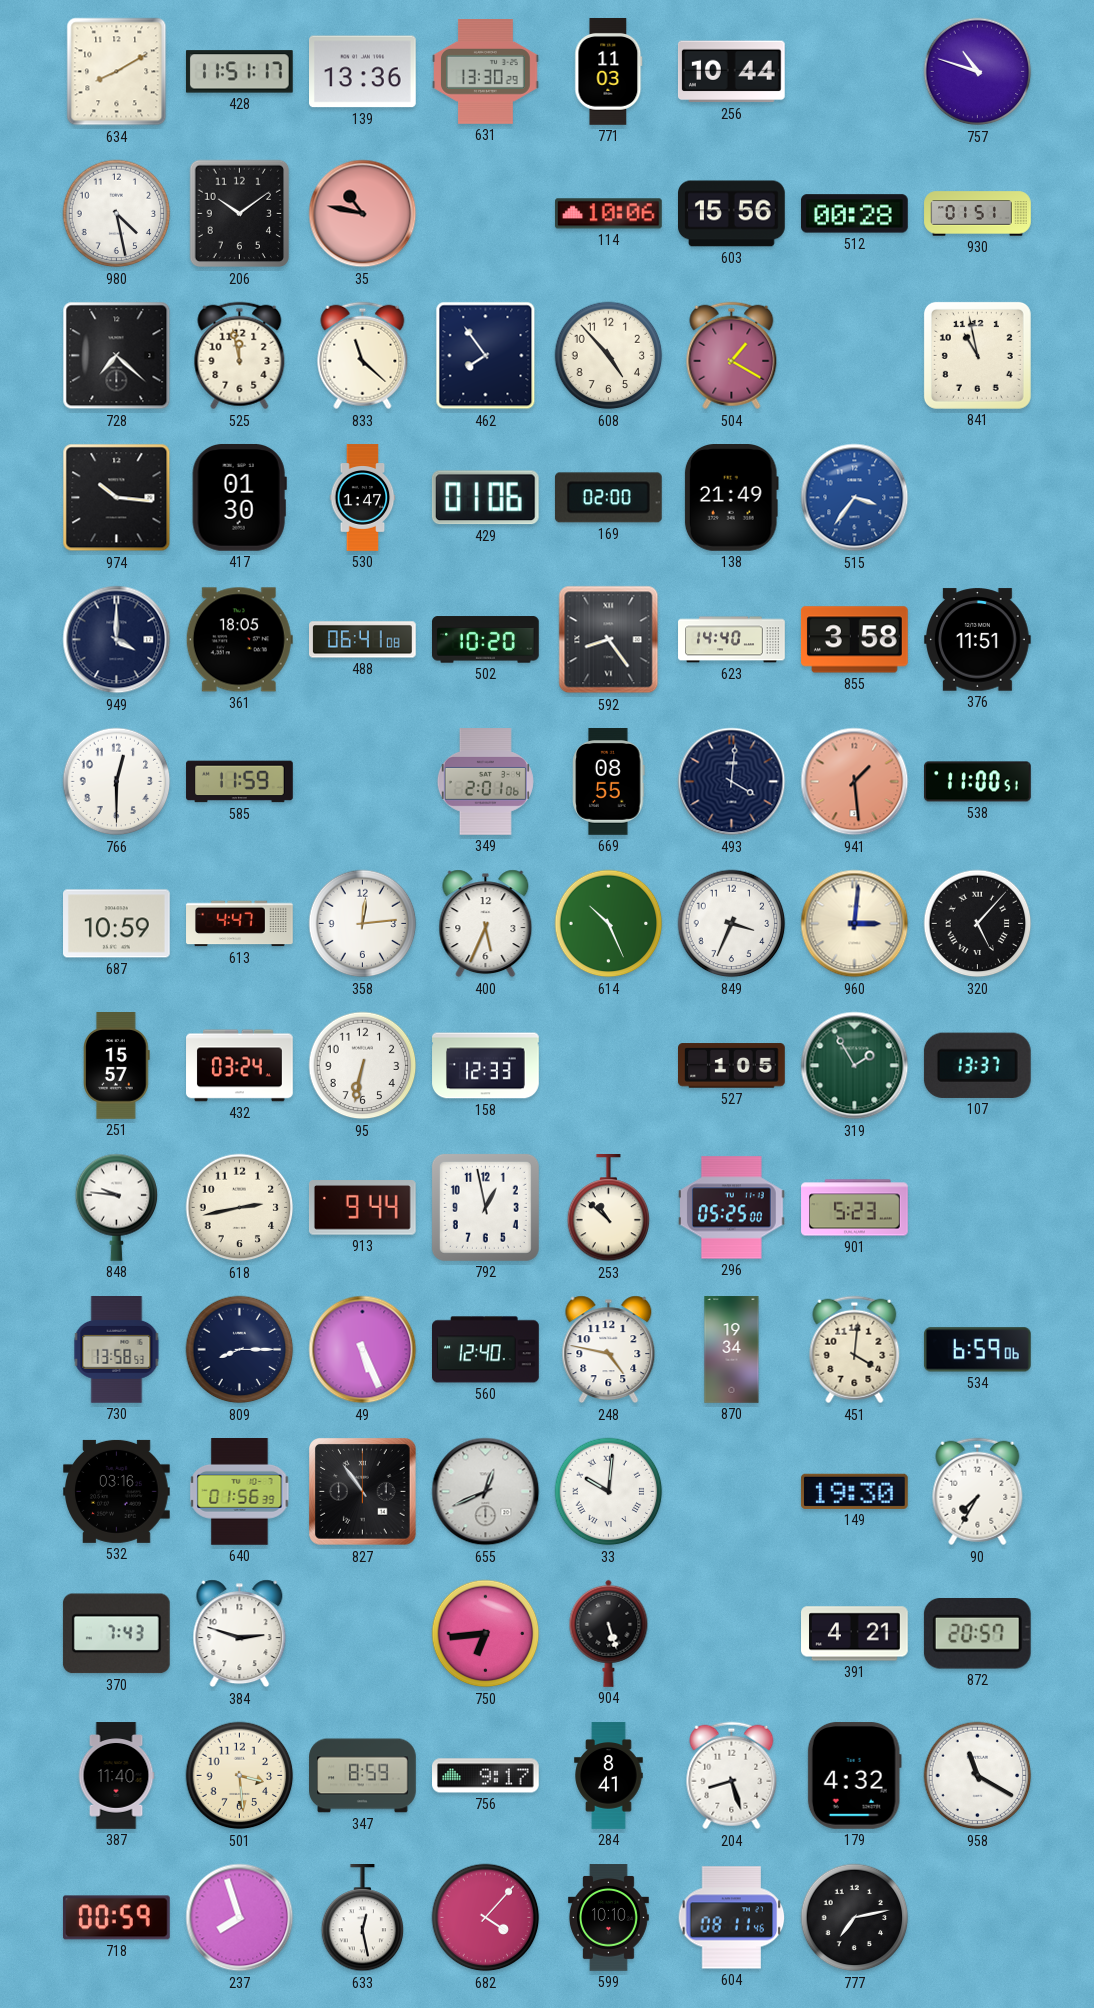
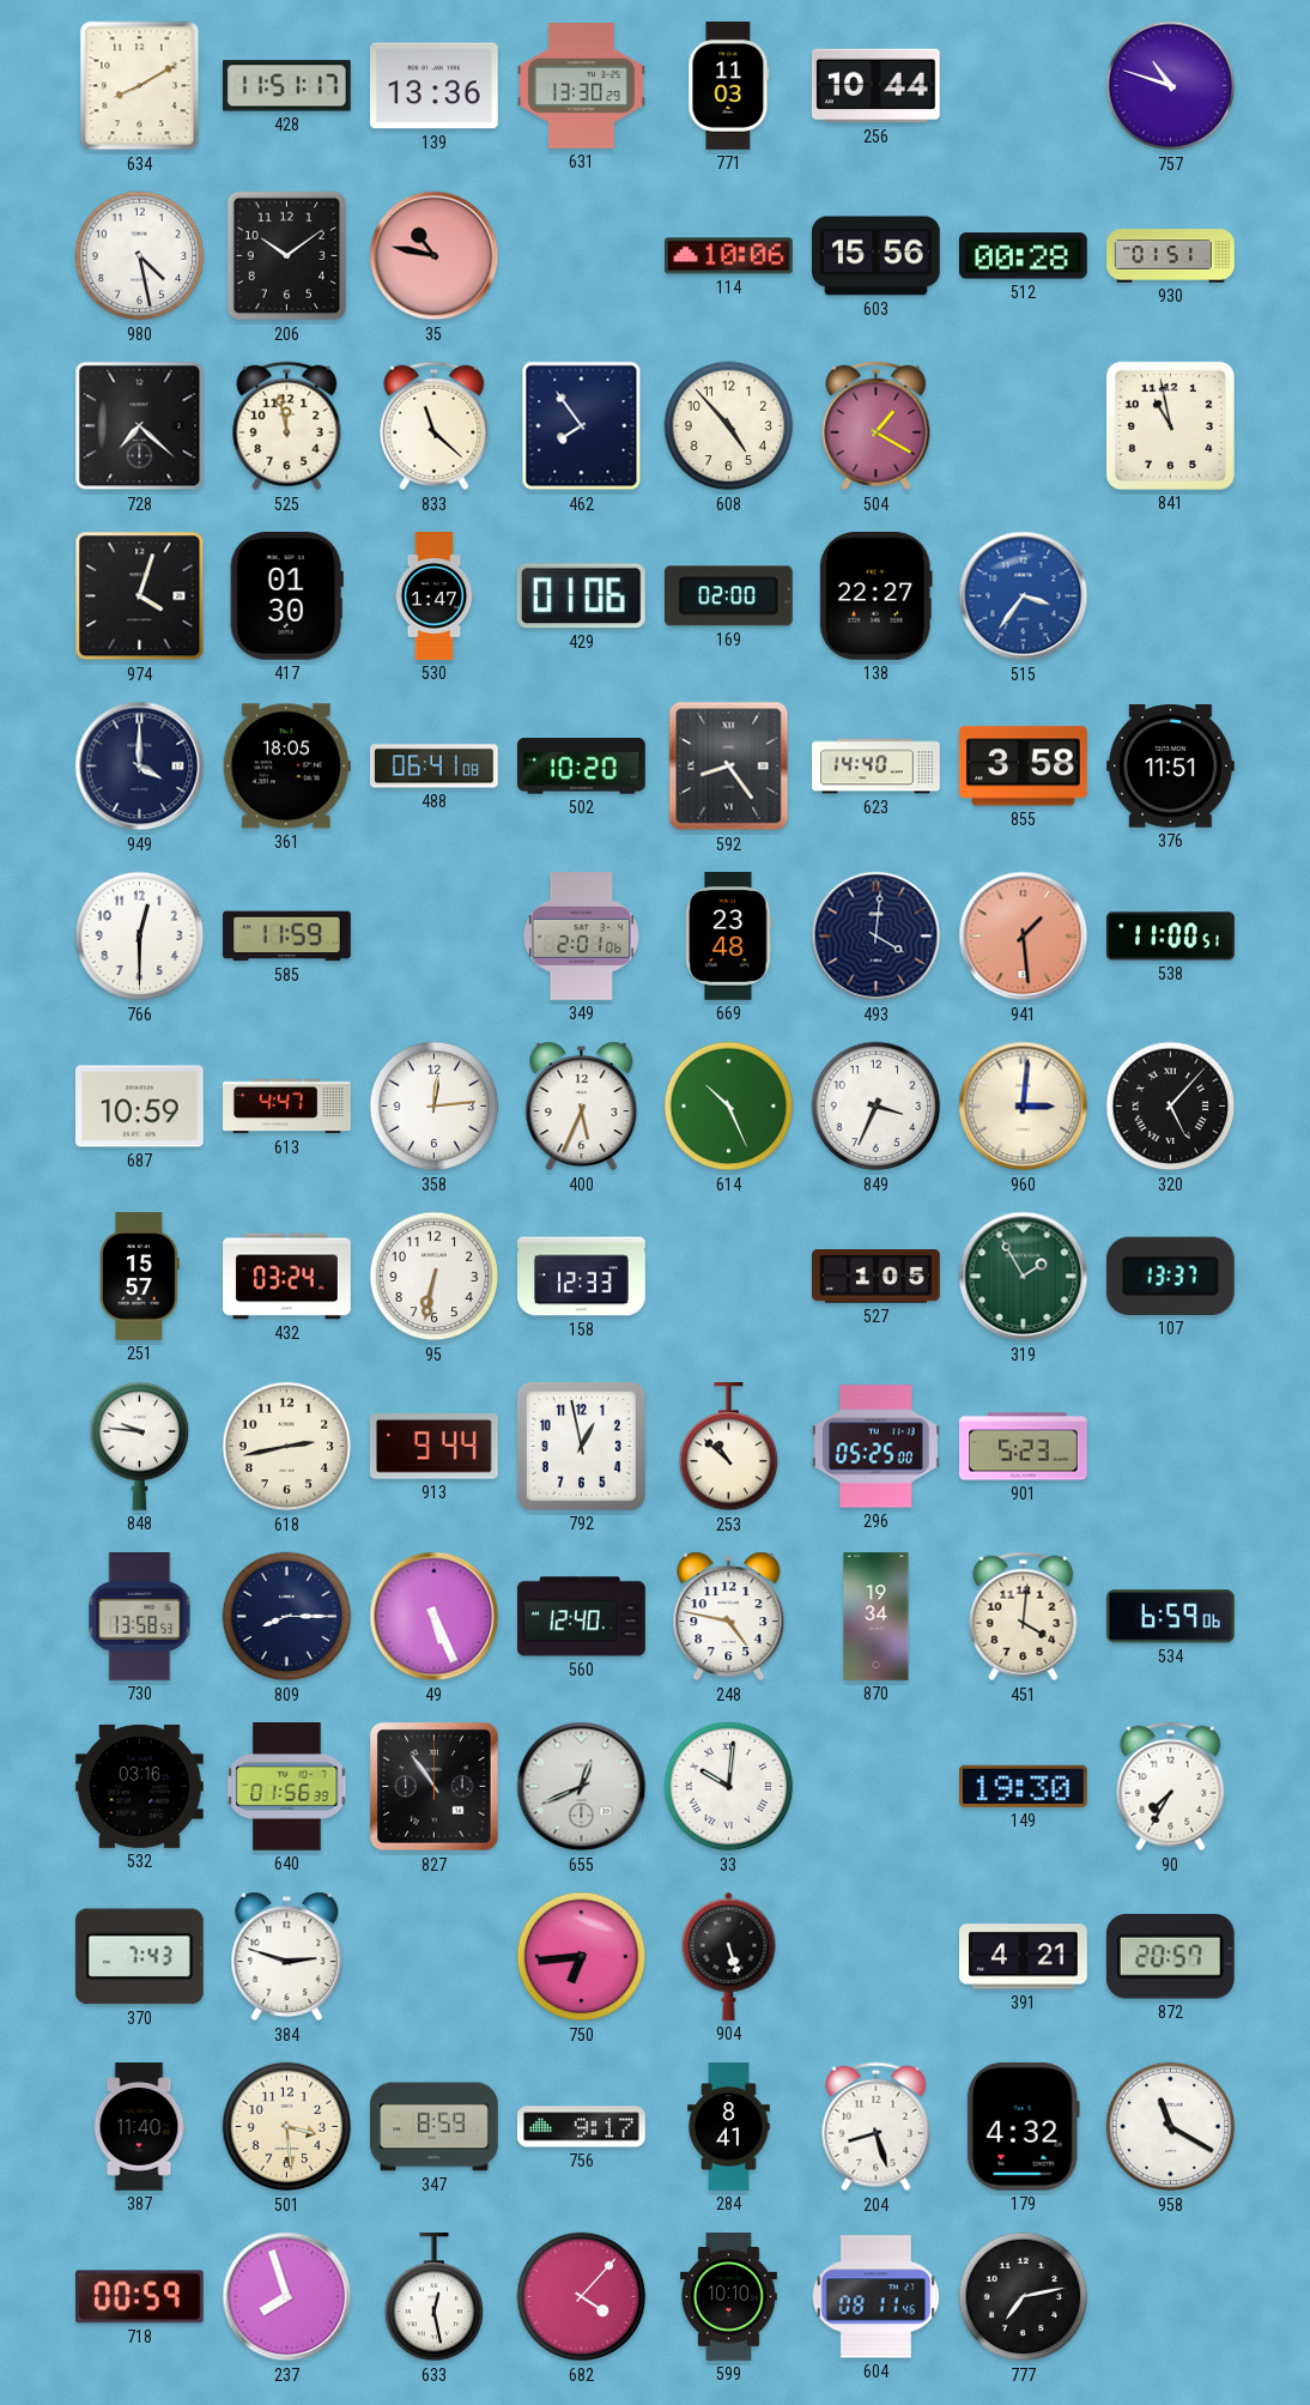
974: 10:16 -> 4:03 (140, 596)
138: 21:49 -> 22:27 (875, 596)
669: 08:55 -> 23:48 (729, 937)
